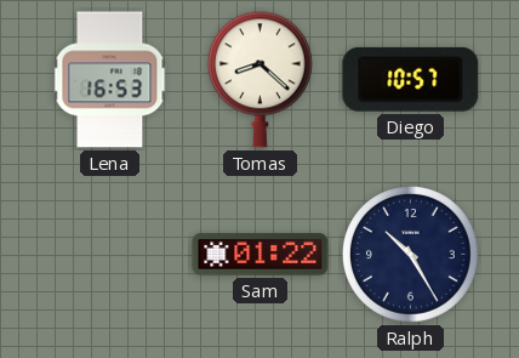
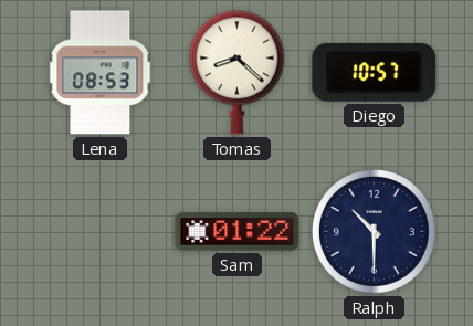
Lena: 16:53 -> 08:53 (101, 73)
Ralph: 10:25 -> 10:30 (375, 232)
